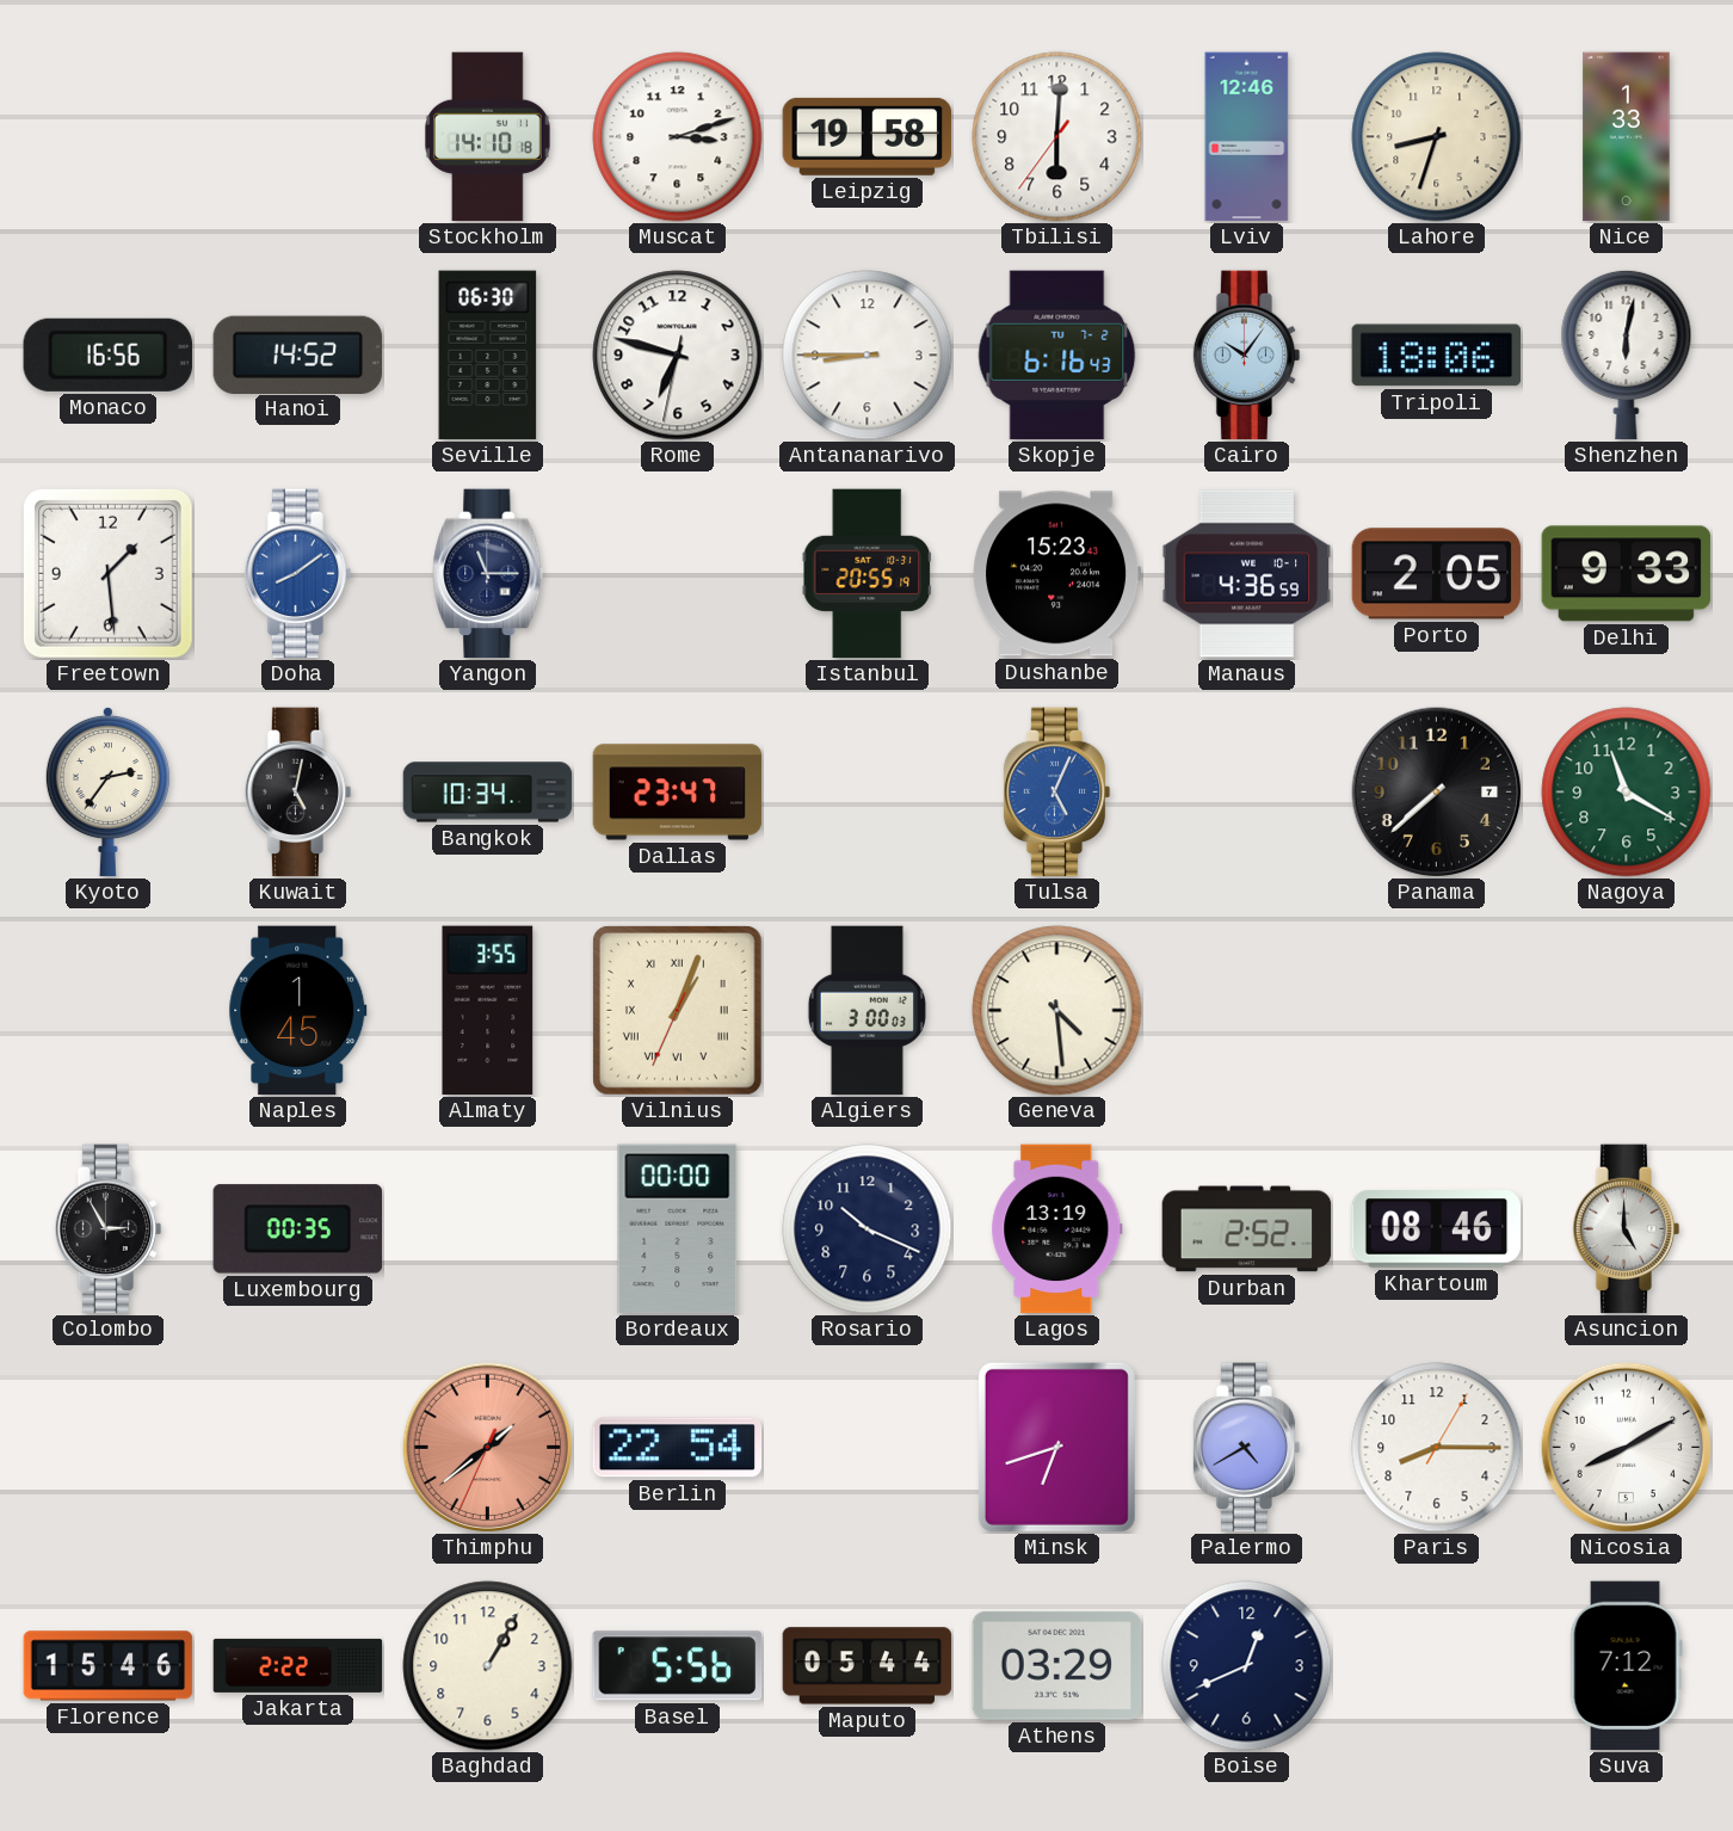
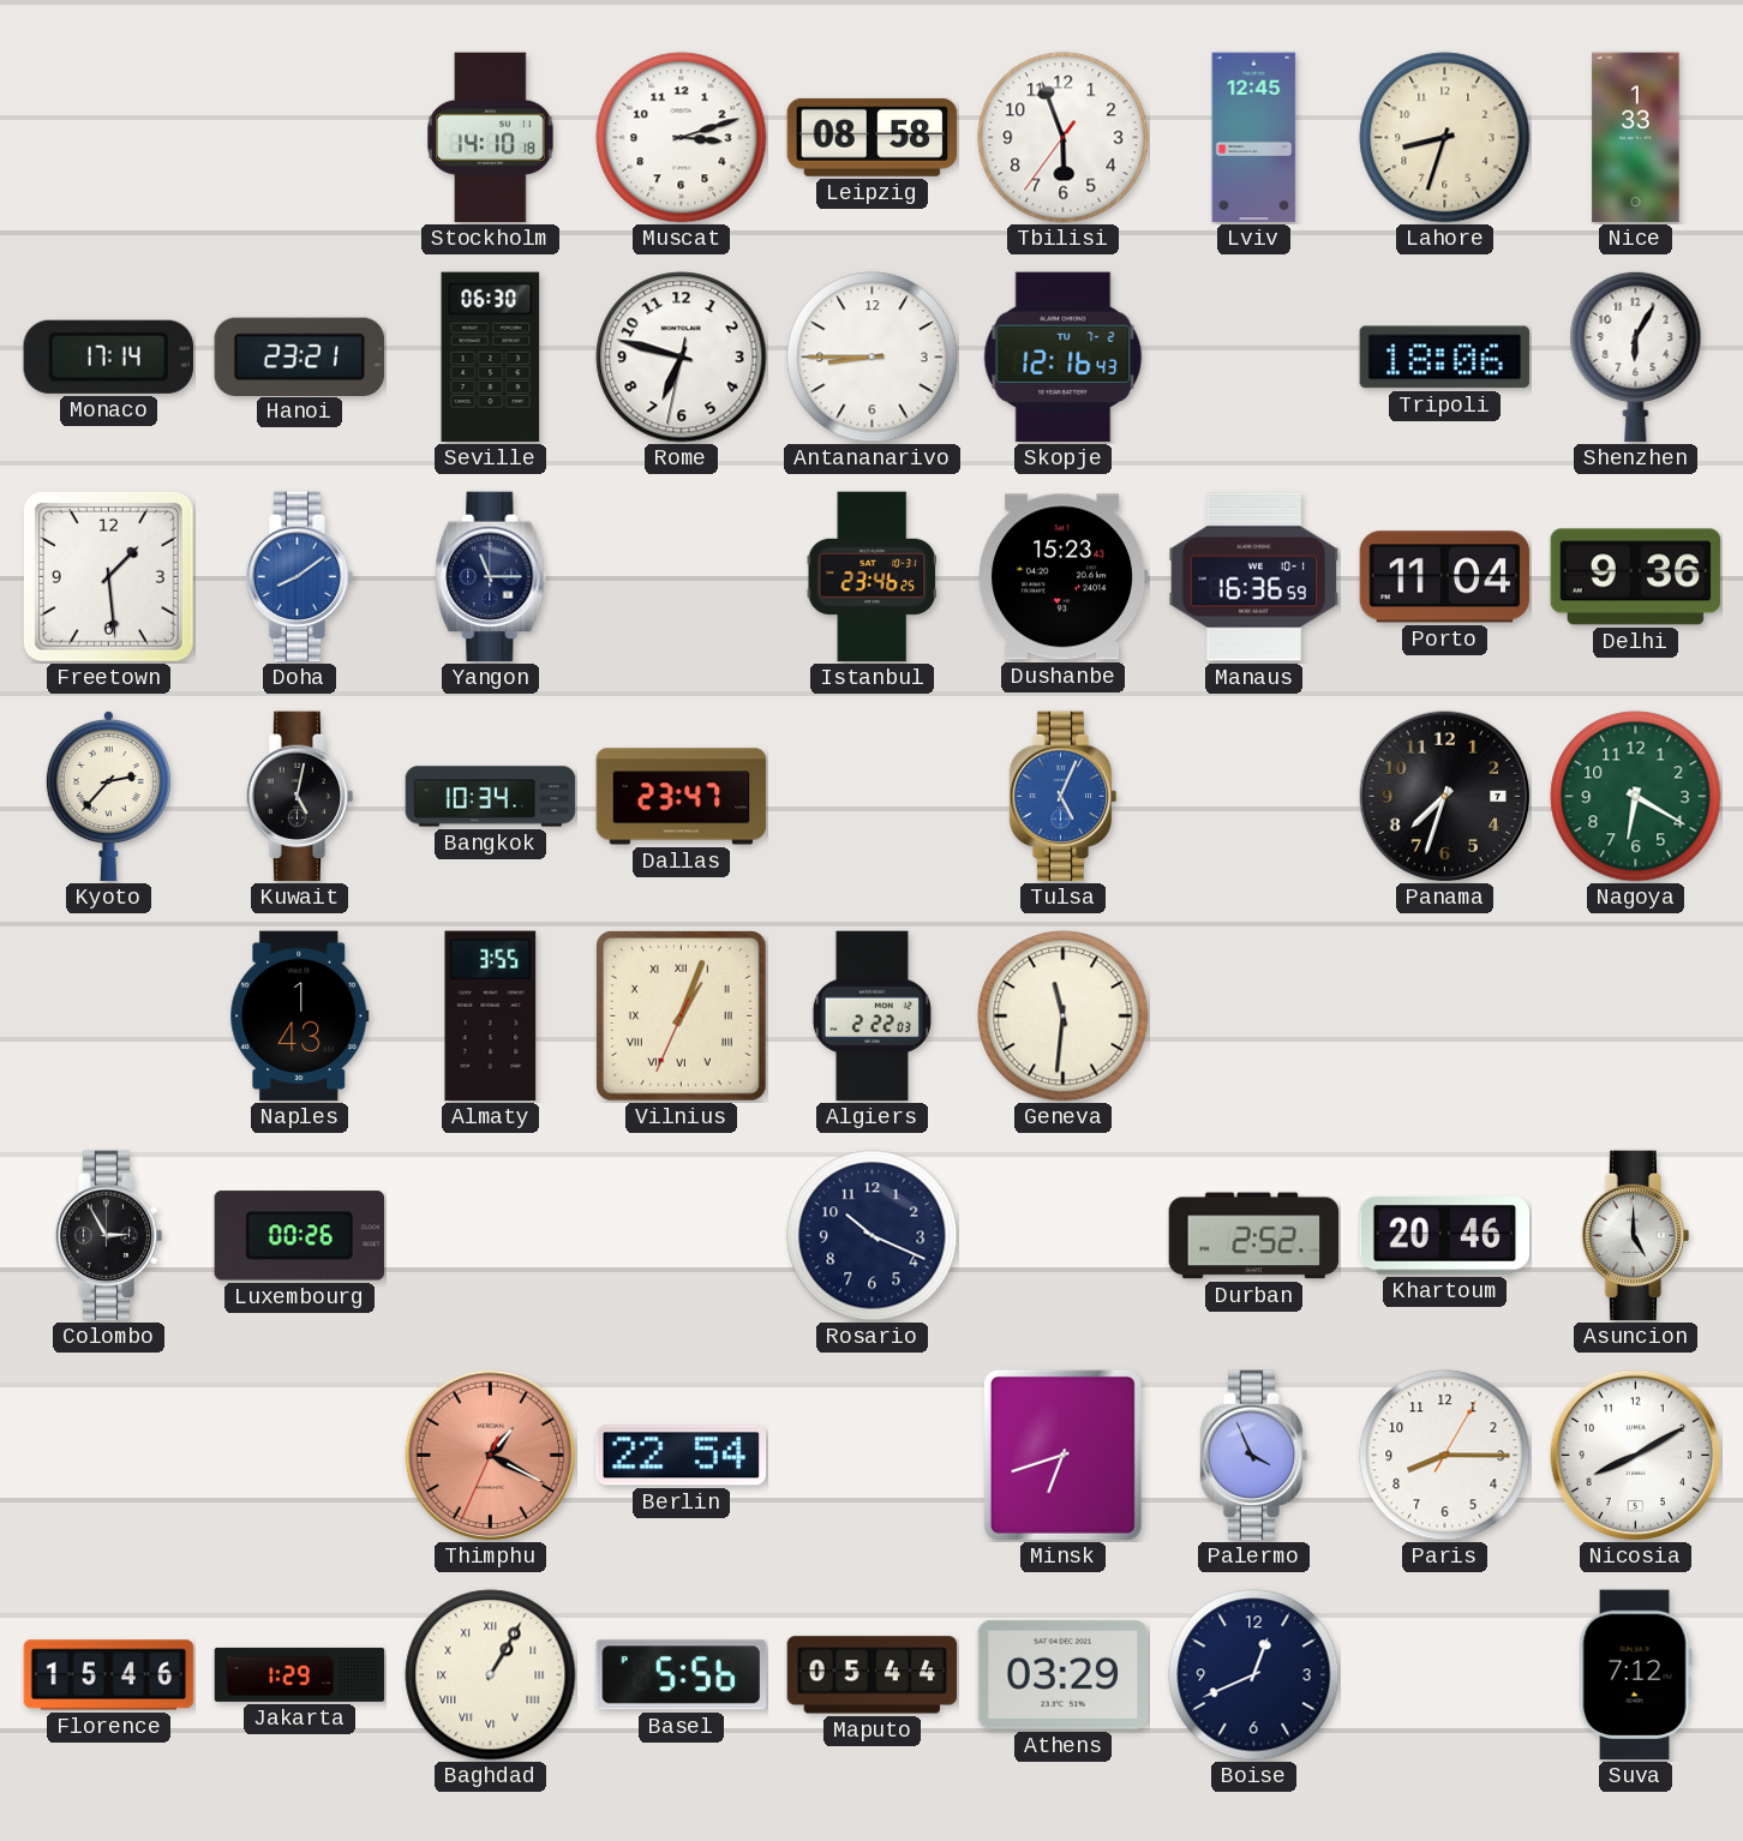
Leipzig: 19:58 -> 08:58 (873, 137)
Tbilisi: 6:00 -> 5:56 (1064, 138)
Lviv: 12:46 -> 12:45 (1254, 138)
Monaco: 16:56 -> 17:14 (108, 356)
Hanoi: 14:52 -> 23:21 (300, 356)
Skopje: 6:16 -> 12:16 (1064, 358)
Cairo: 10:06 -> none (1247, 356)
Shenzhen: 6:02 -> 6:05 (1636, 356)
Istanbul: 20:55 -> 23:46 (871, 577)
Manaus: 4:36 -> 16:36 (1254, 577)
Porto: 2:05 -> 11:04 (1445, 577)
Delhi: 9:33 -> 9:36 (1636, 577)
Kyoto: 2:36 -> 2:37 (108, 796)
Panama: 7:38 -> 7:33 (1444, 796)
Nagoya: 11:20 -> 6:20 (1636, 797)
Naples: 1:45 -> 1:43 (300, 1017)
Algiers: 3:00 -> 2:22 (871, 1017)
Geneva: 4:29 -> 11:31 (1064, 1017)
Luxembourg: 00:35 -> 00:26 (300, 1236)
Bordeaux: 00:00 -> none (678, 1229)
Lagos: 13:19 -> none (1057, 1229)
Khartoum: 08:46 -> 20:46 (1445, 1236)
Thimphu: 1:38 -> 1:19 (490, 1455)
Palermo: 4:40 -> 3:56 (1254, 1456)
Jakarta: 2:22 -> 1:29 (300, 1674)
Baghdad numerals: Arabic -> Roman (491, 1675)
